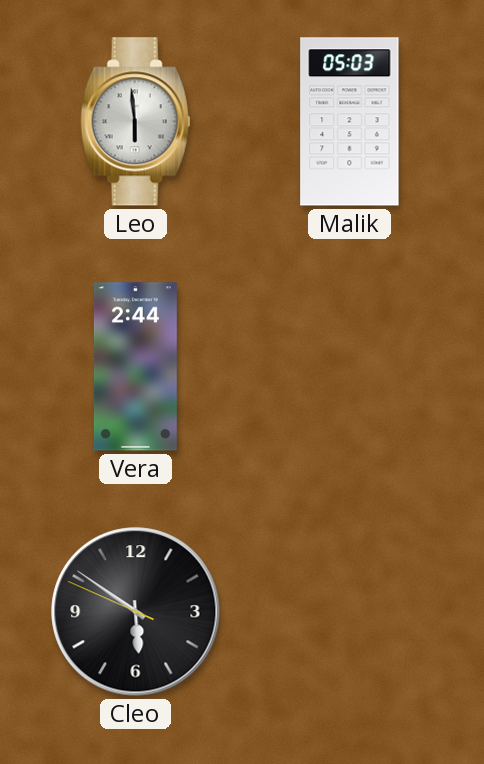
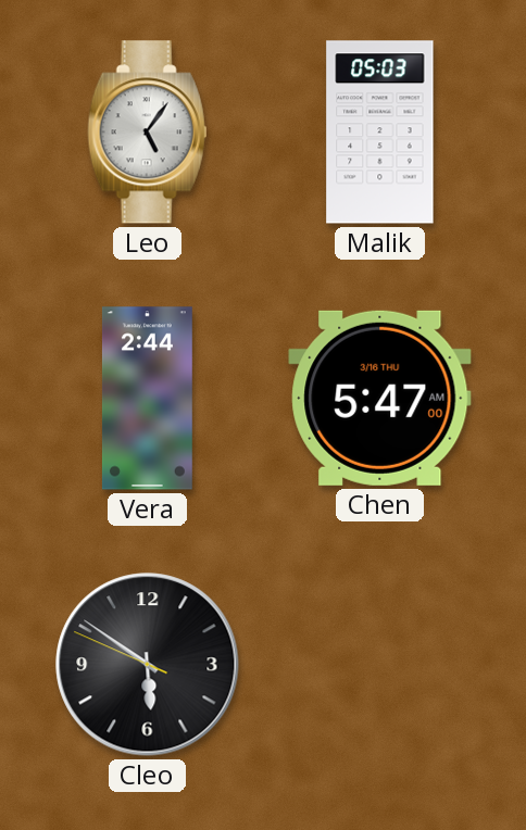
Leo: 5:59 -> 5:06 (148, 133)
Chen: none -> 5:47 (380, 398)
